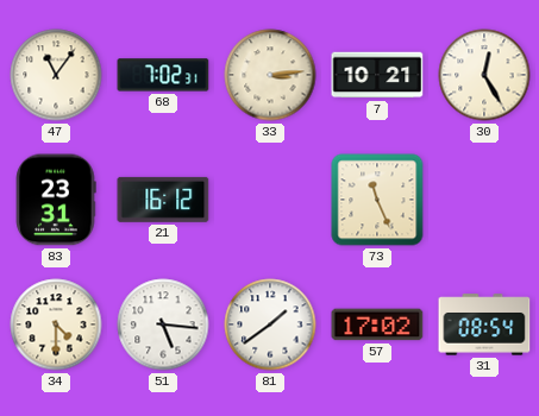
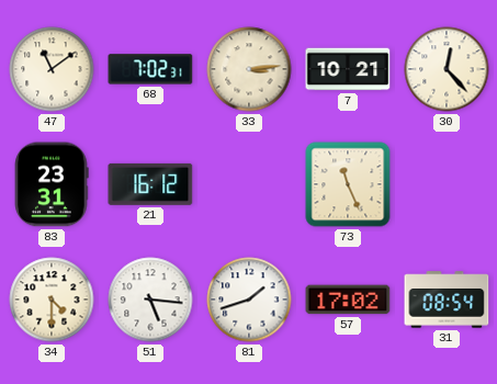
47: 11:06 -> 11:09 (52, 69)
30: 12:25 -> 12:23 (447, 69)
81: 1:39 -> 1:42 (249, 300)
